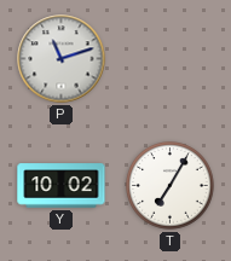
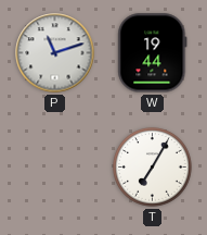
W: none -> 19:44 (153, 53)
Y: 10:02 -> none (62, 186)
